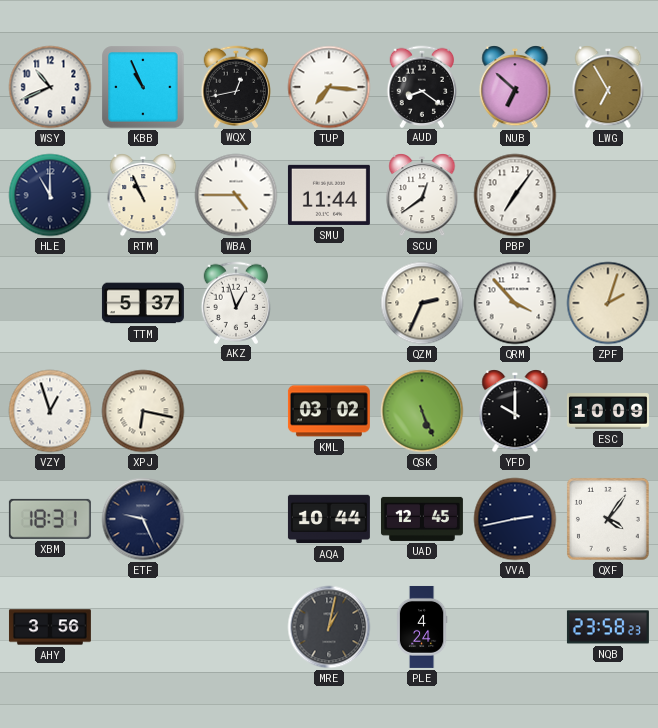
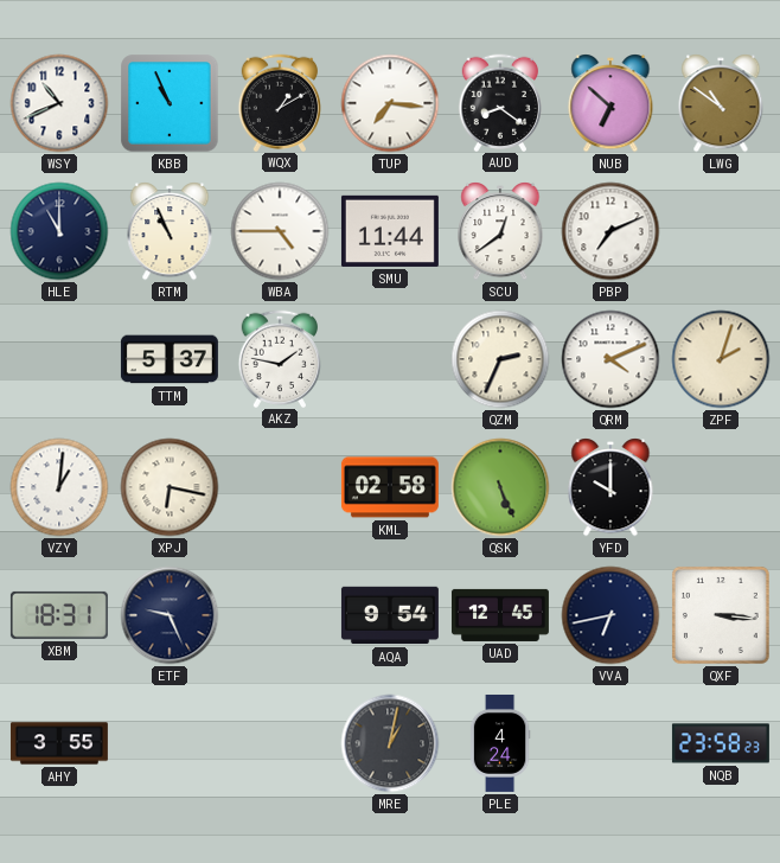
WQX: 12:43 -> 1:10 (280, 102)
LWG: 6:55 -> 10:51 (721, 103)
PBP: 7:06 -> 7:11 (610, 231)
AKZ: 12:57 -> 1:47 (280, 358)
QRM: 3:53 -> 4:11 (610, 359)
VZY: 12:57 -> 1:01 (59, 487)
KML: 03:02 -> 02:58 (390, 487)
ESC: 10:09 -> none (608, 411)
AQA: 10:44 -> 9:54 (390, 615)
VVA: 2:43 -> 6:43 (610, 615)
QXF: 4:06 -> 3:16 (721, 615)
AHY: 3:56 -> 3:55 (59, 743)
